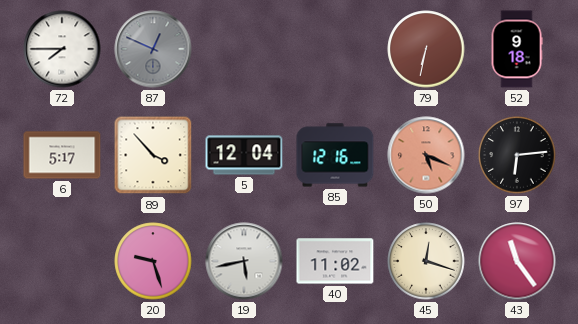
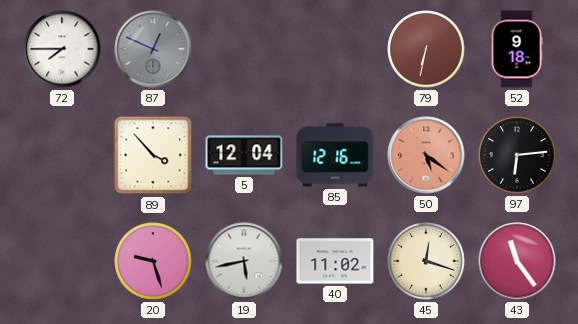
6: 5:17 -> none (62, 155)
50: 5:19 -> 5:21 (426, 155)
